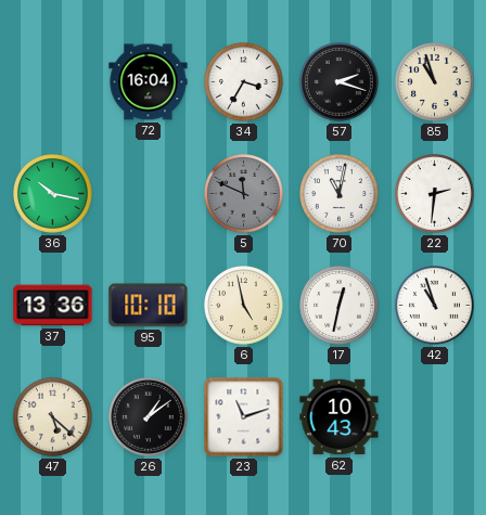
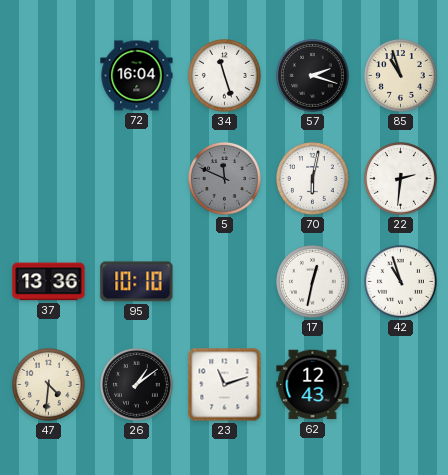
34: 3:35 -> 11:27 (225, 76)
36: 10:17 -> none (53, 194)
70: 11:02 -> 6:02 (313, 179)
6: 4:58 -> none (244, 306)
47: 5:22 -> 4:31 (49, 385)
62: 10:43 -> 12:43 (313, 385)
